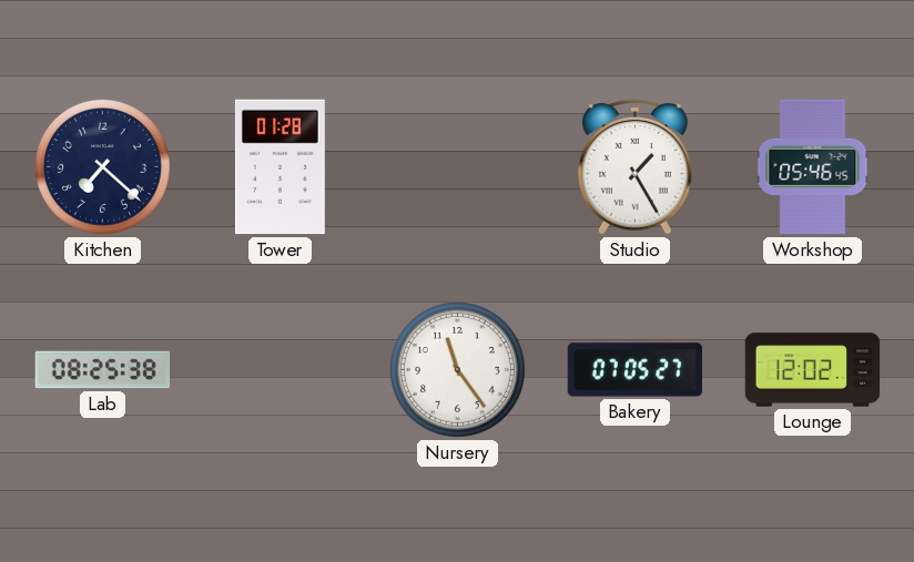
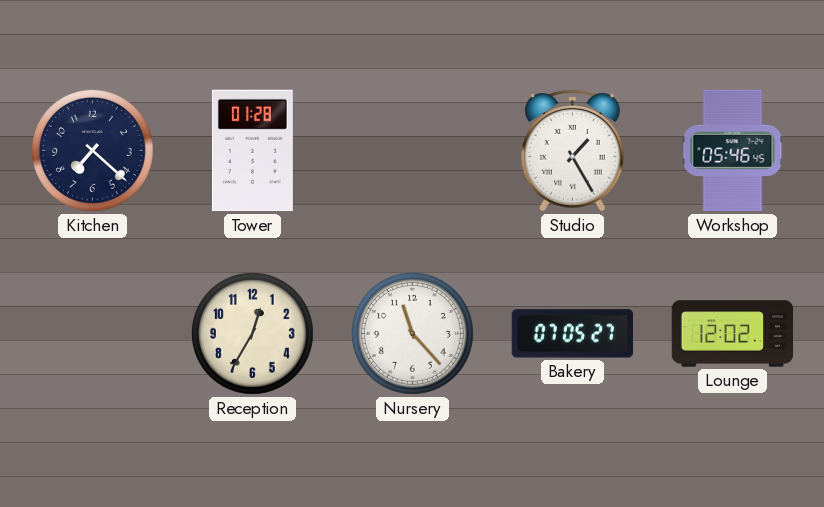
Lab: 08:25 -> none (103, 370)
Reception: none -> 12:35 (252, 333)
Nursery: 11:24 -> 11:23 (412, 333)
